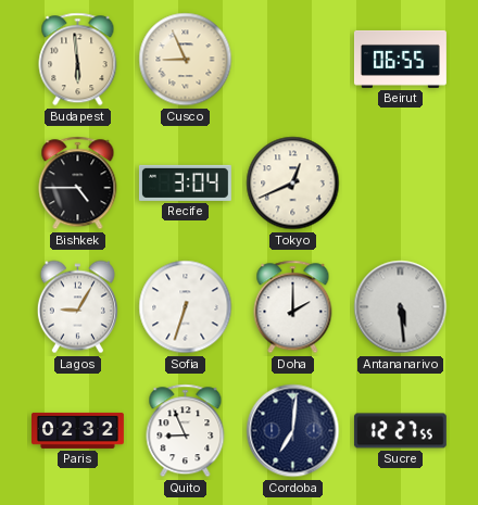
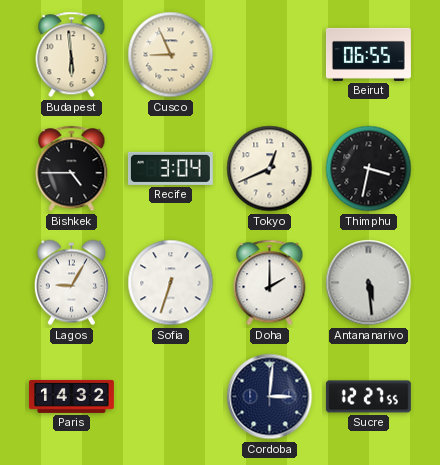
Thimphu: none -> 3:32 (369, 169)
Paris: 02:32 -> 14:32 (72, 396)
Quito: 8:56 -> none (186, 431)
Cordoba: 7:01 -> 3:01 (270, 397)
